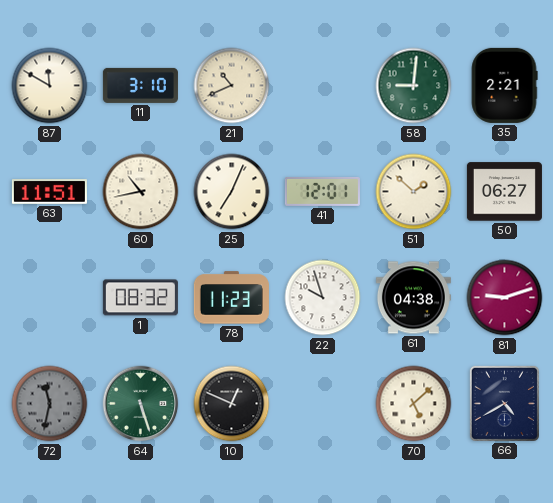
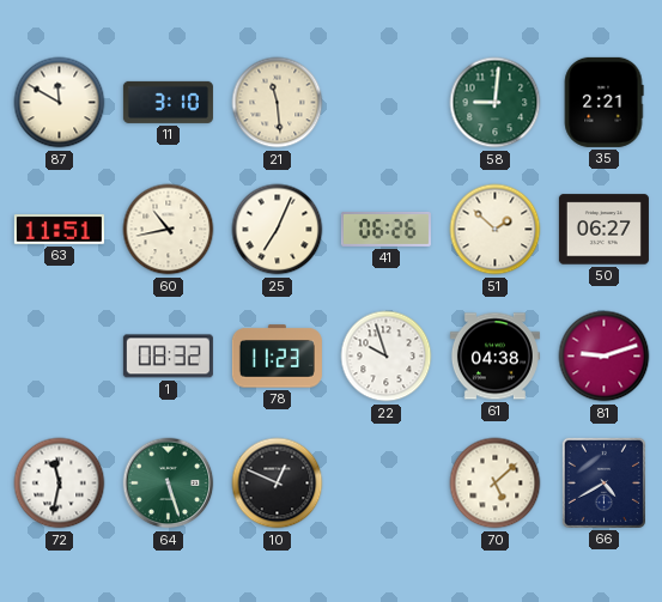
21: 10:41 -> 11:29 (278, 103)
41: 12:01 -> 06:26 (385, 229)
72 dial: grey -> white (60, 484)
